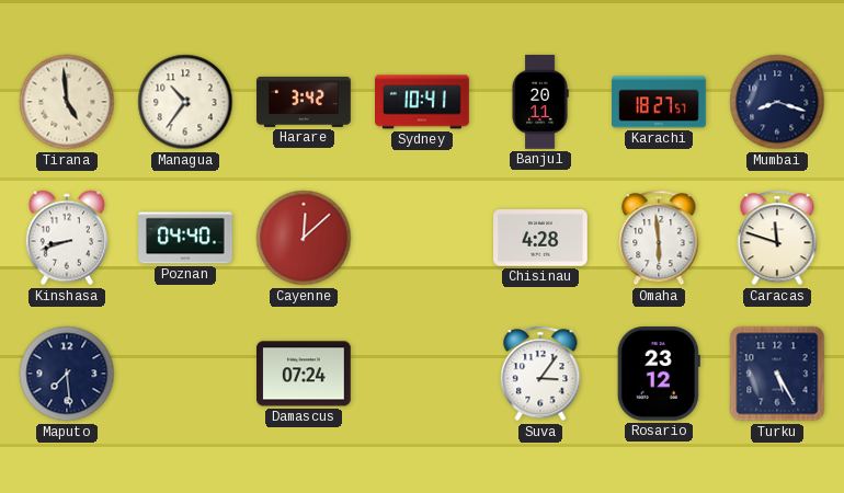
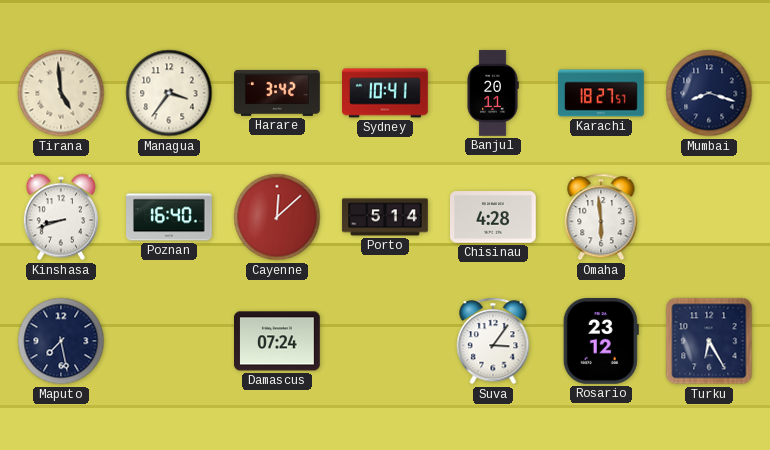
Managua: 10:36 -> 3:36 (169, 93)
Poznan: 04:40 -> 16:40 (170, 217)
Porto: none -> 5:14 (385, 217)
Caracas: 11:48 -> none (777, 238)
Maputo: 7:29 -> 7:28 (61, 341)
Turku: 5:25 -> 6:25 (709, 341)
